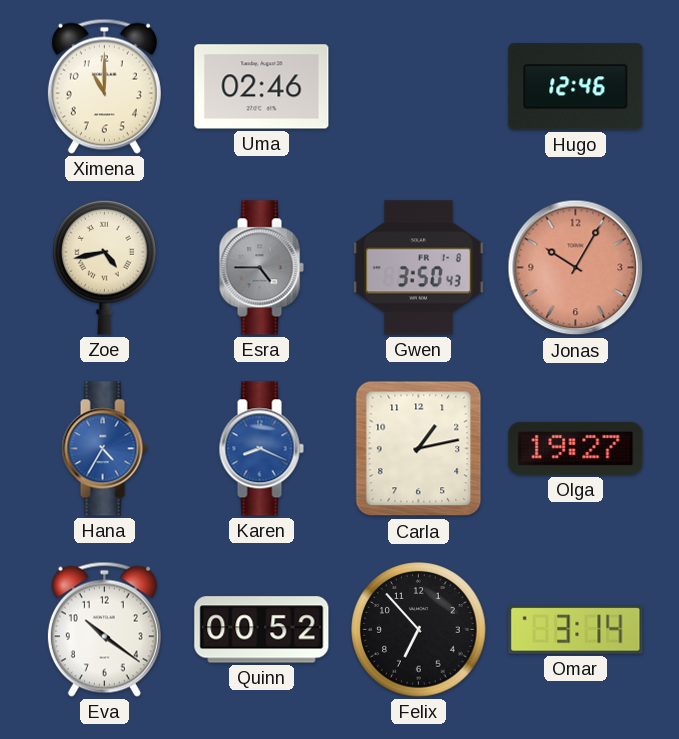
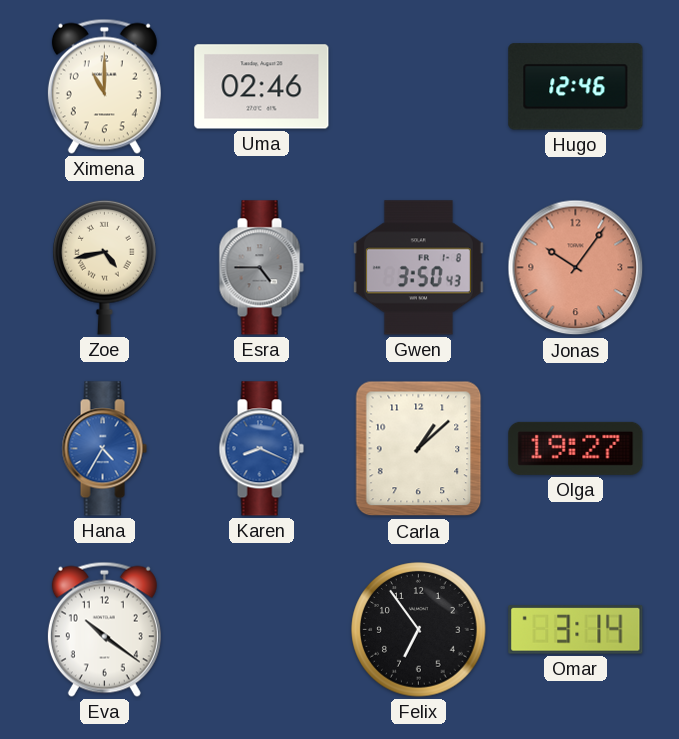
Jonas: 10:05 -> 10:06 (576, 268)
Carla: 1:13 -> 1:08 (419, 449)
Quinn: 00:52 -> none (262, 630)
Felix: 6:53 -> 6:54 (419, 630)
